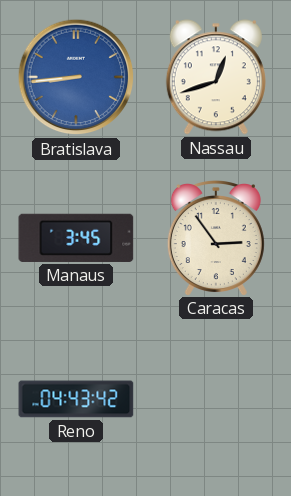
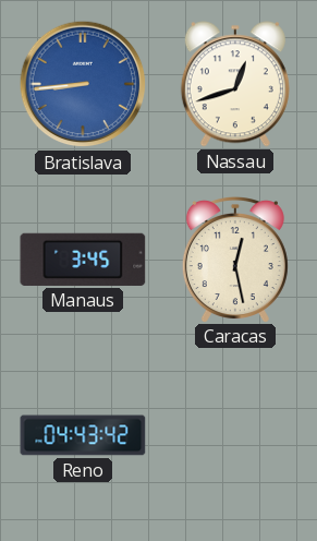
Caracas: 2:54 -> 12:28 (235, 260)
